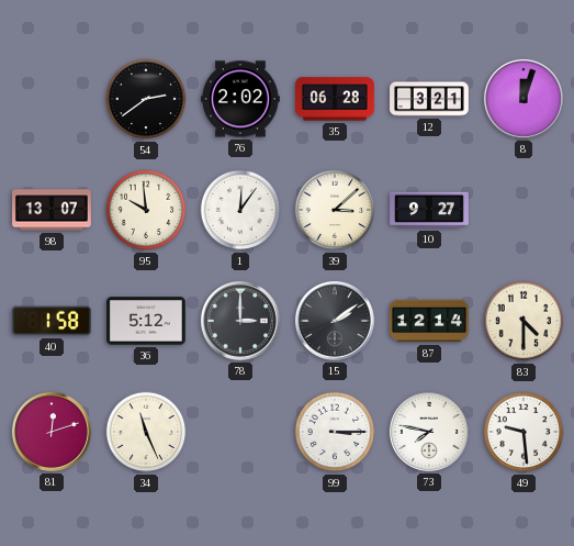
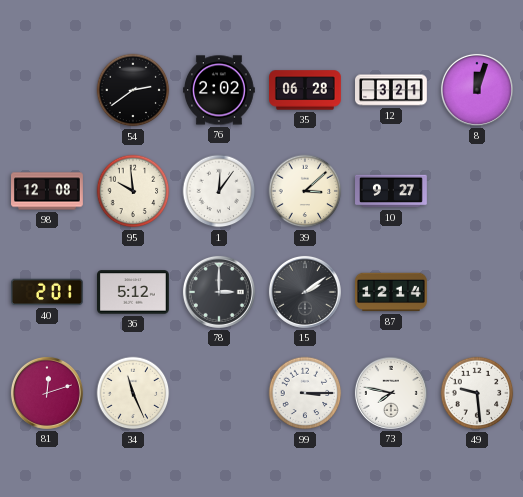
98: 13:07 -> 12:08 (48, 191)
40: 1:58 -> 2:01 (48, 292)
83: 4:30 -> none (524, 321)
